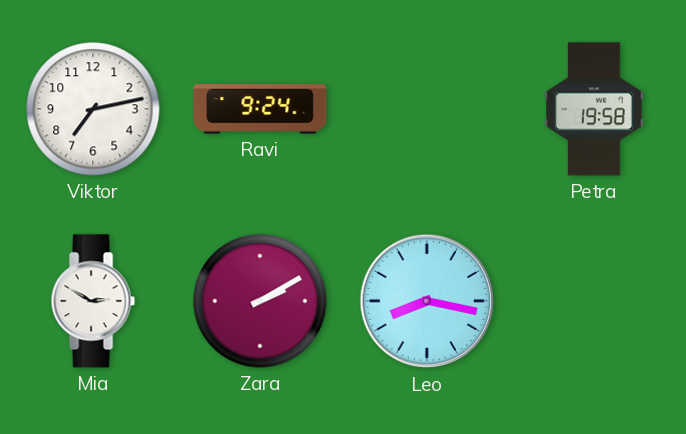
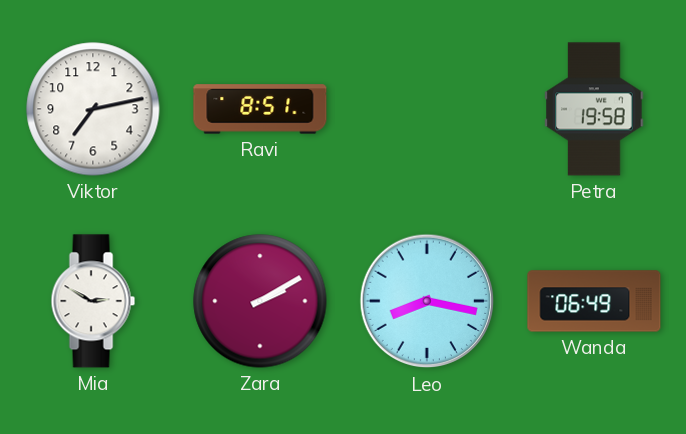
Ravi: 9:24 -> 8:51 (260, 109)
Wanda: none -> 06:49 (594, 301)
